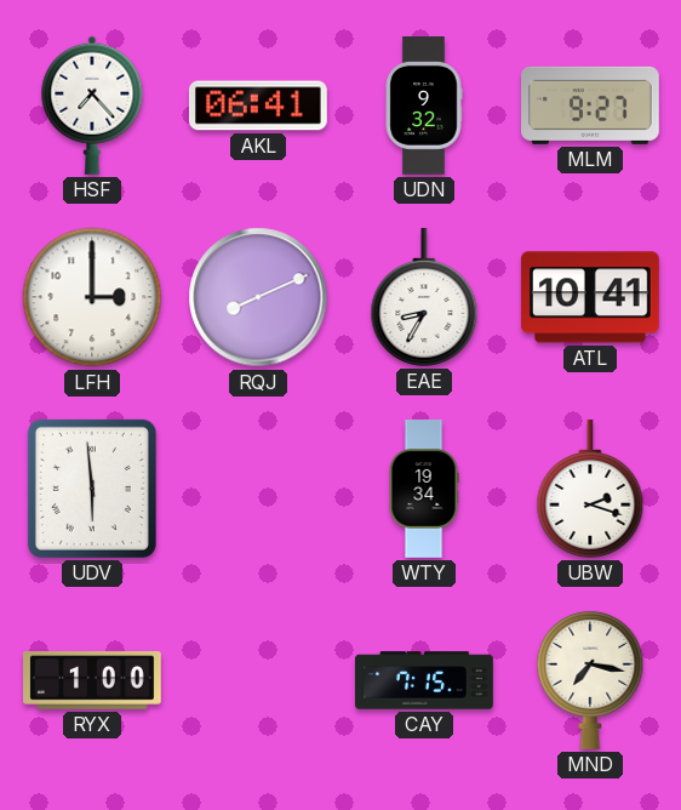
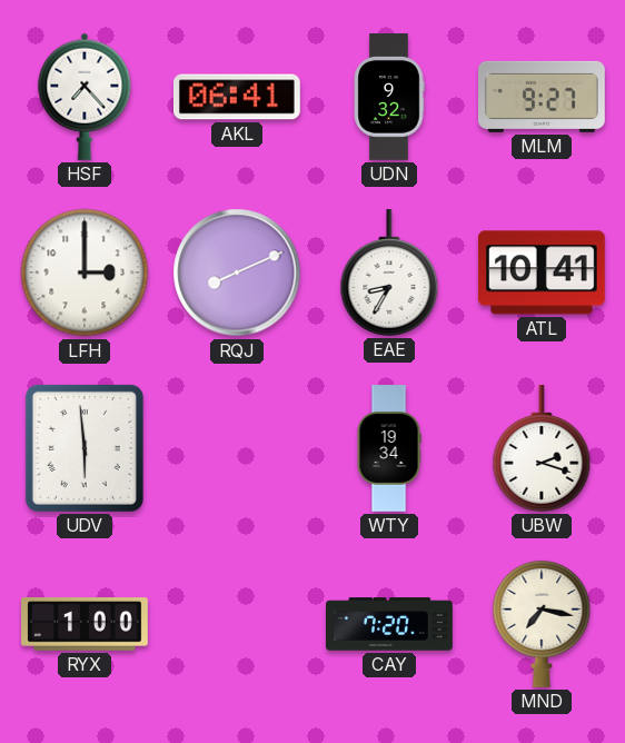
CAY: 7:15 -> 7:20 (390, 624)
